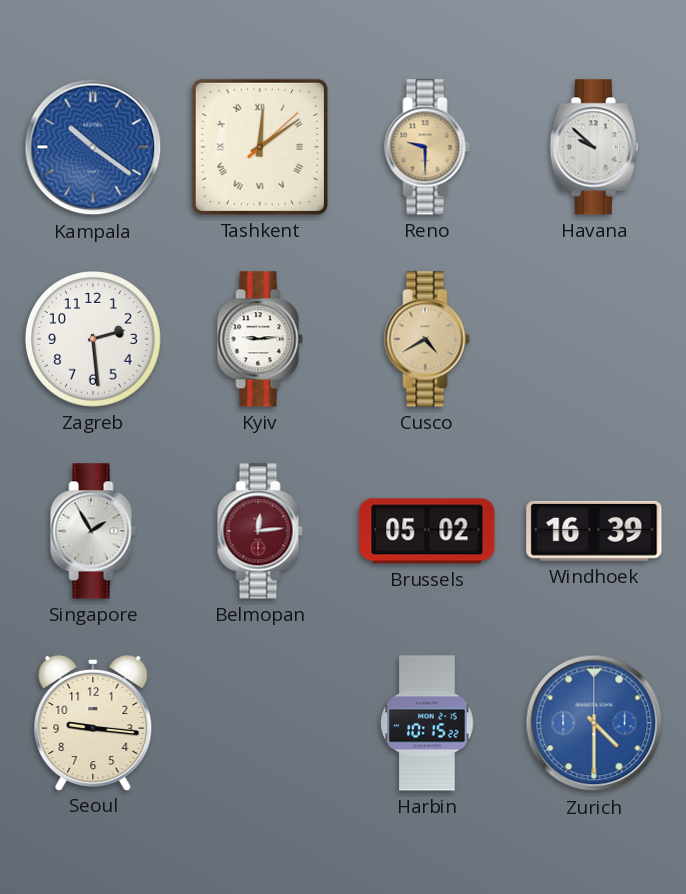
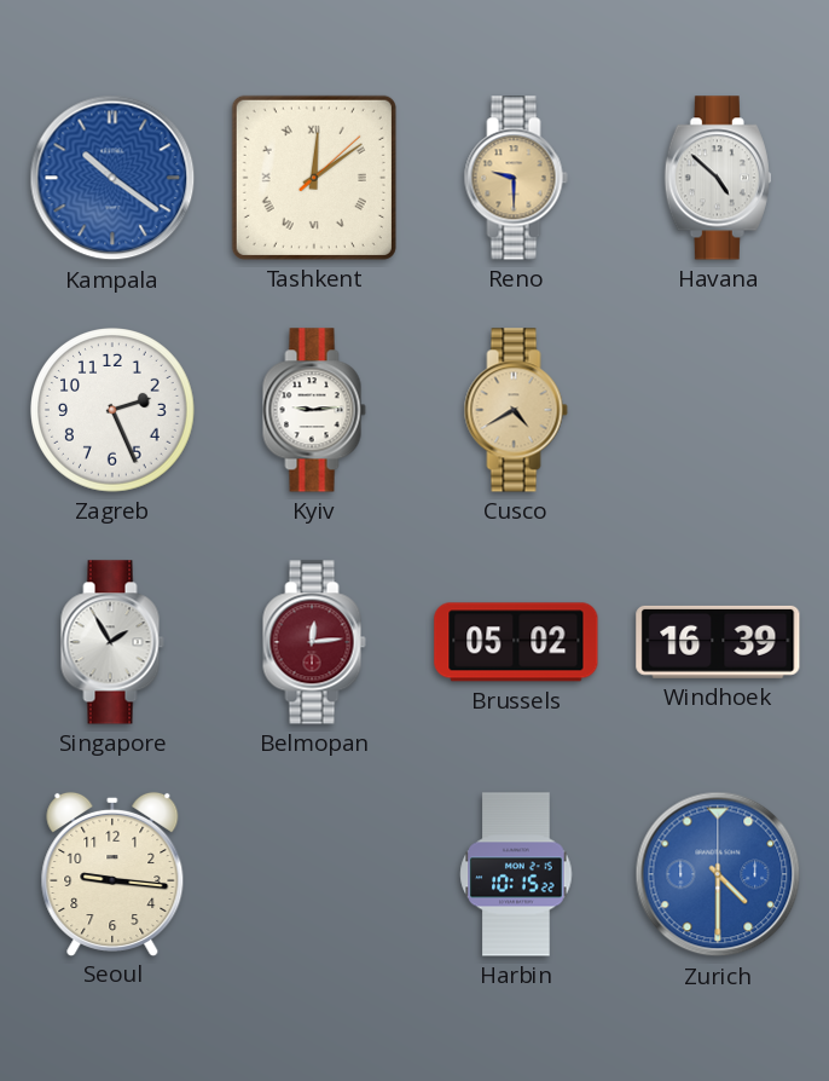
Havana: 9:52 -> 4:52 (718, 178)
Zagreb: 2:29 -> 2:26 (112, 410)
